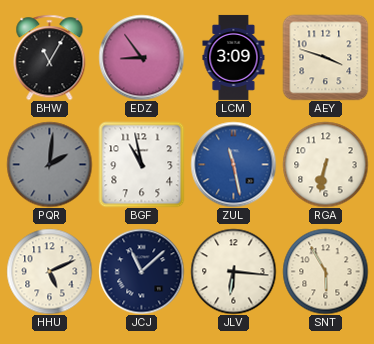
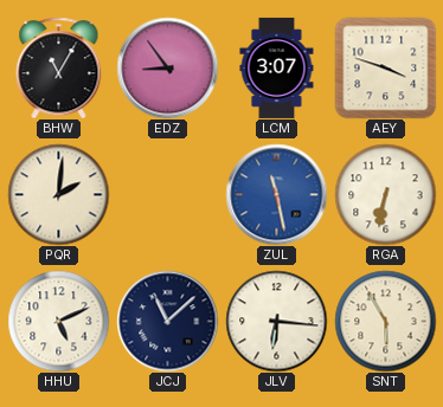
LCM: 3:09 -> 3:07 (277, 67)
PQR dial: grey -> cream (58, 194)
BGF: 10:58 -> none (141, 164)
